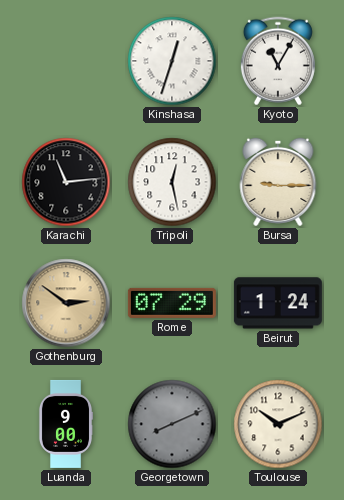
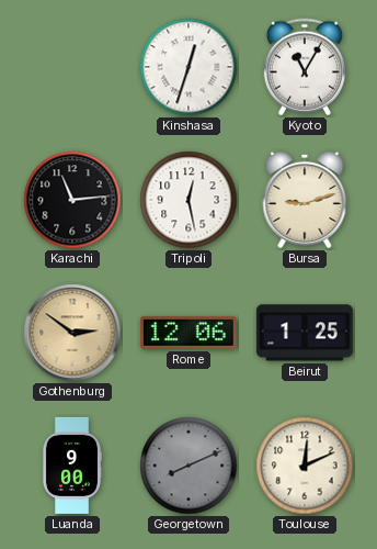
Bursa: 9:15 -> 9:12 (305, 200)
Rome: 07:29 -> 12:06 (188, 333)
Beirut: 1:24 -> 1:25 (305, 333)
Toulouse: 10:11 -> 12:11 (305, 466)
